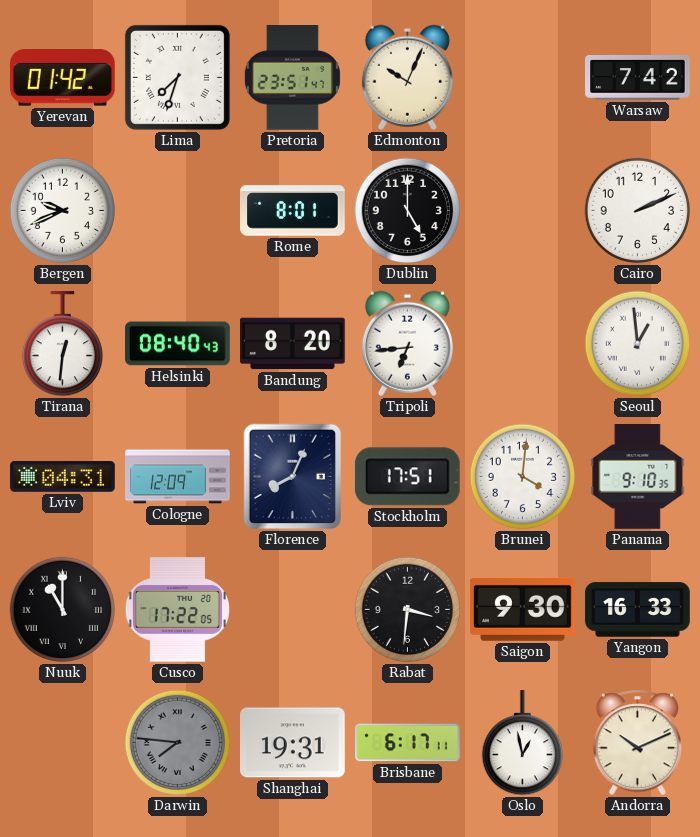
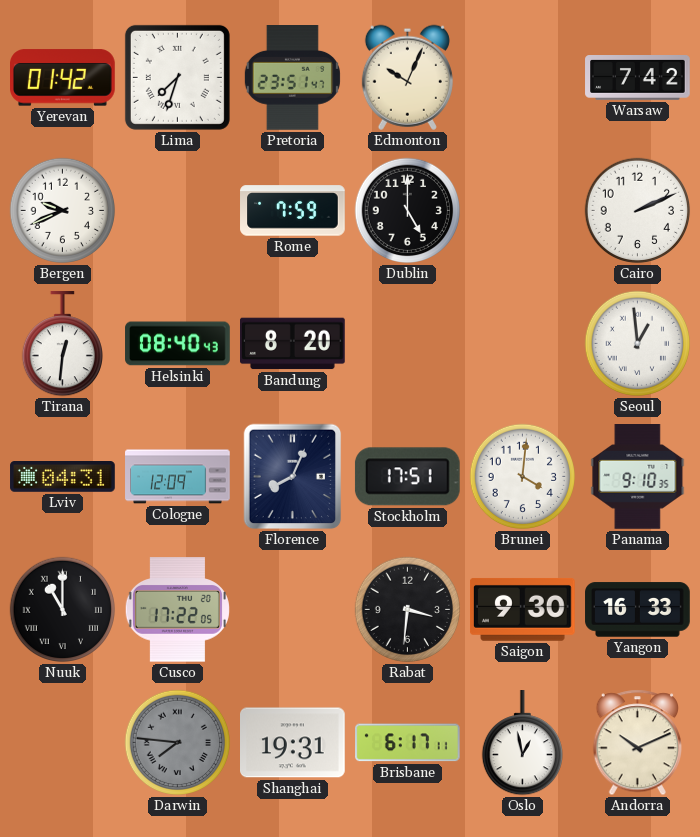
Rome: 8:01 -> 7:59 (293, 211)
Tripoli: 6:44 -> none (407, 343)
